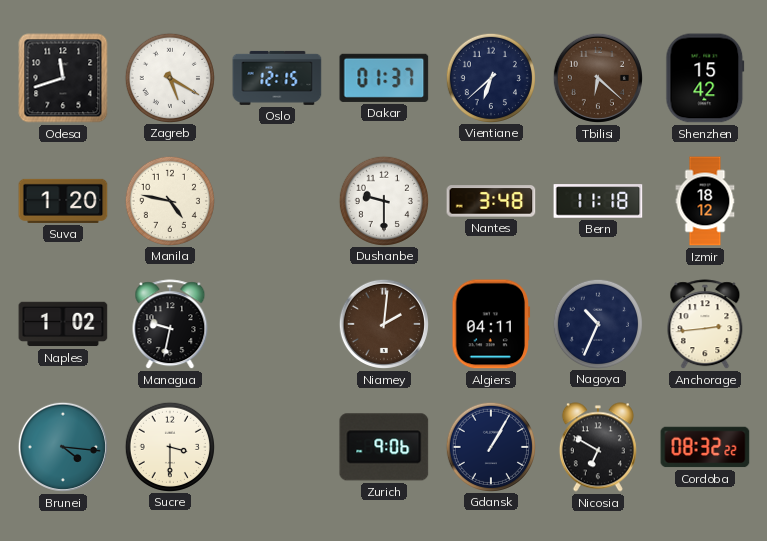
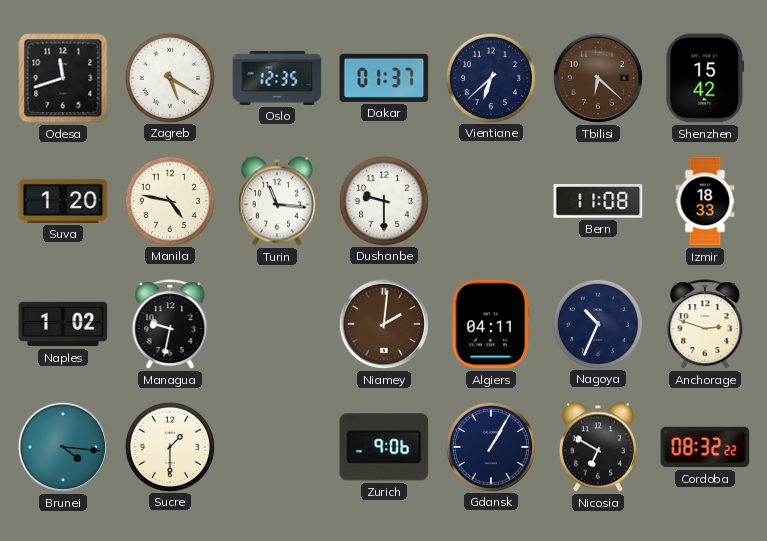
Oslo: 12:15 -> 12:35 (277, 78)
Turin: none -> 11:16 (277, 201)
Nantes: 3:48 -> none (491, 201)
Bern: 11:18 -> 11:08 (598, 201)
Izmir: 18:12 -> 18:33 (705, 201)
Anchorage: 2:44 -> 2:48 (705, 325)
Sucre: 3:30 -> 1:30 (169, 446)
